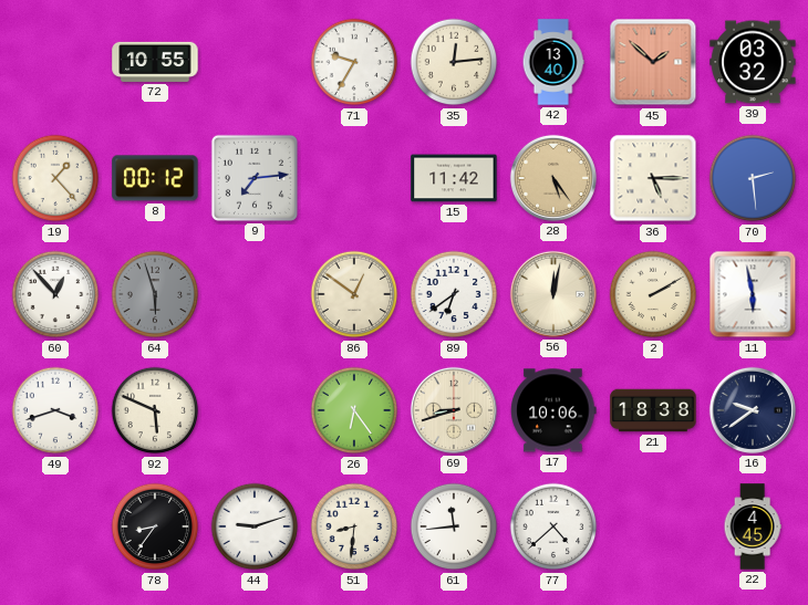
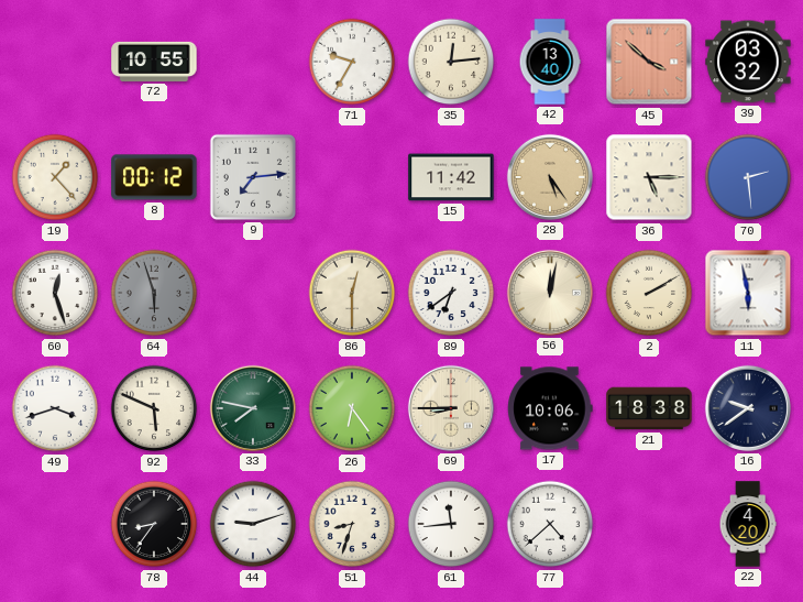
45: 1:52 -> 3:52 (649, 62)
60: 12:53 -> 12:27 (55, 293)
86: 12:51 -> 12:30 (352, 293)
33: none -> 7:47 (253, 408)
69: 8:42 -> 8:45 (451, 408)
51: 8:31 -> 8:33 (352, 524)
22: 4:45 -> 4:20 (748, 524)
